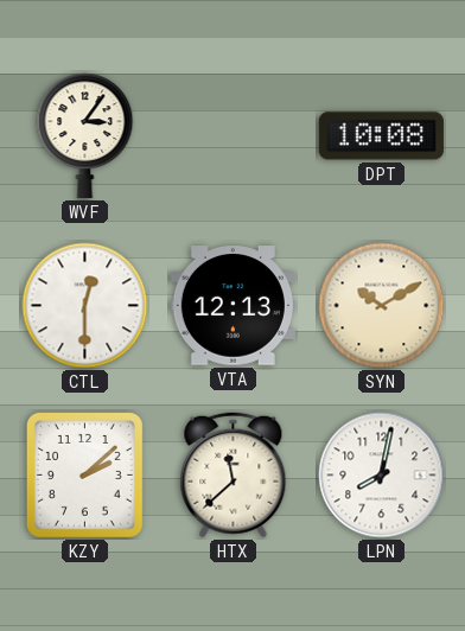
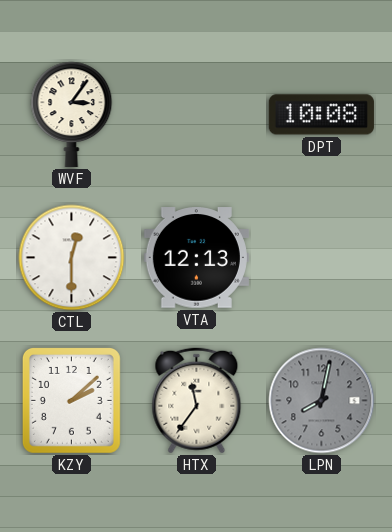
SYN: 10:10 -> none (382, 306)
HTX: 11:38 -> 11:36 (197, 401)
LPN dial: white -> grey (322, 401)
